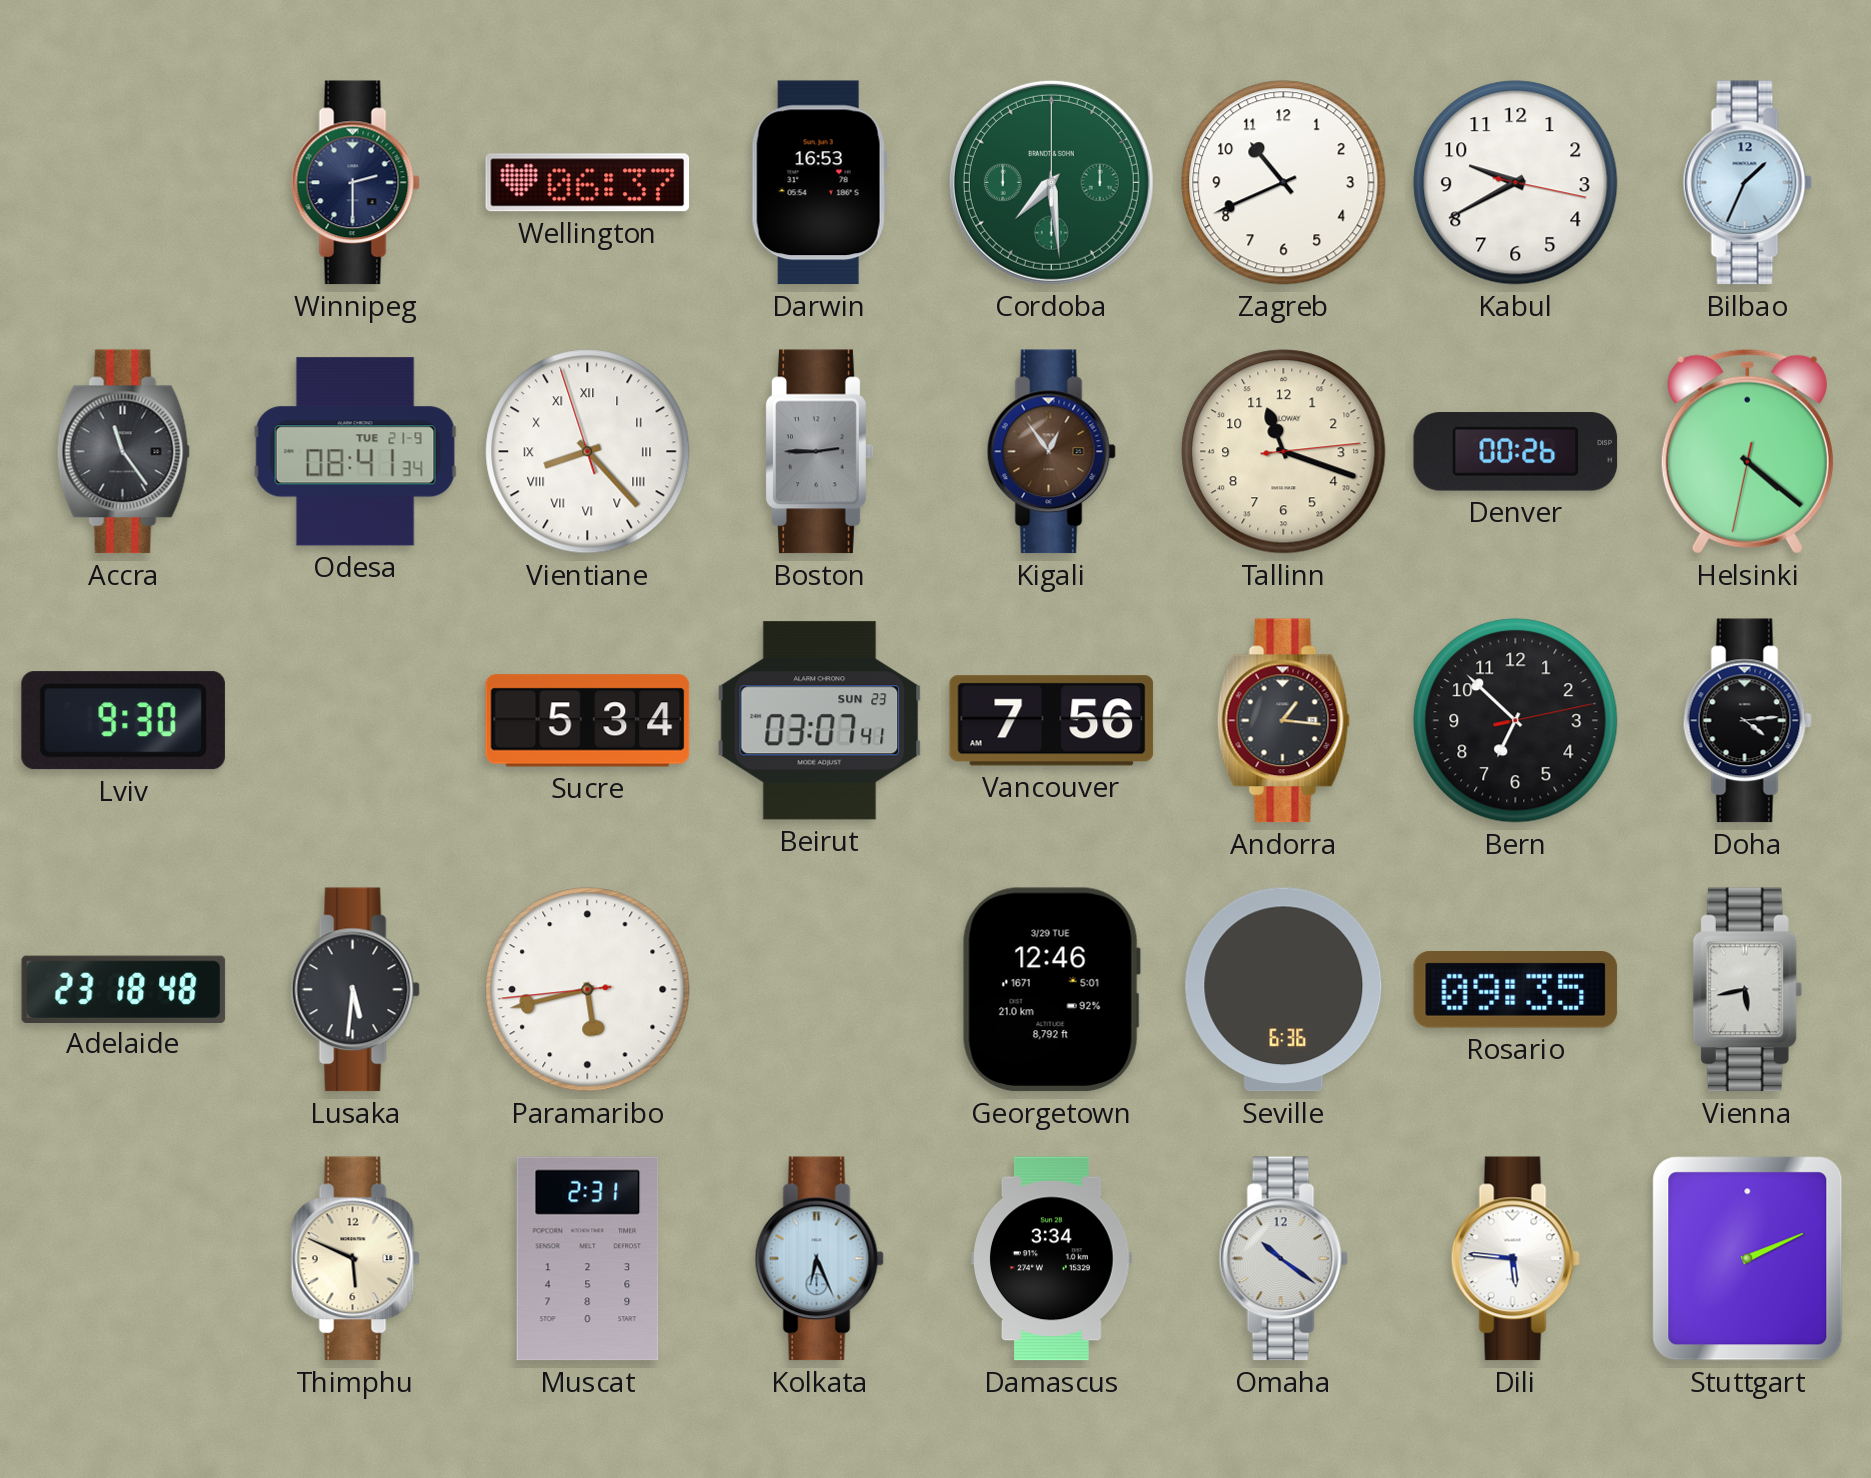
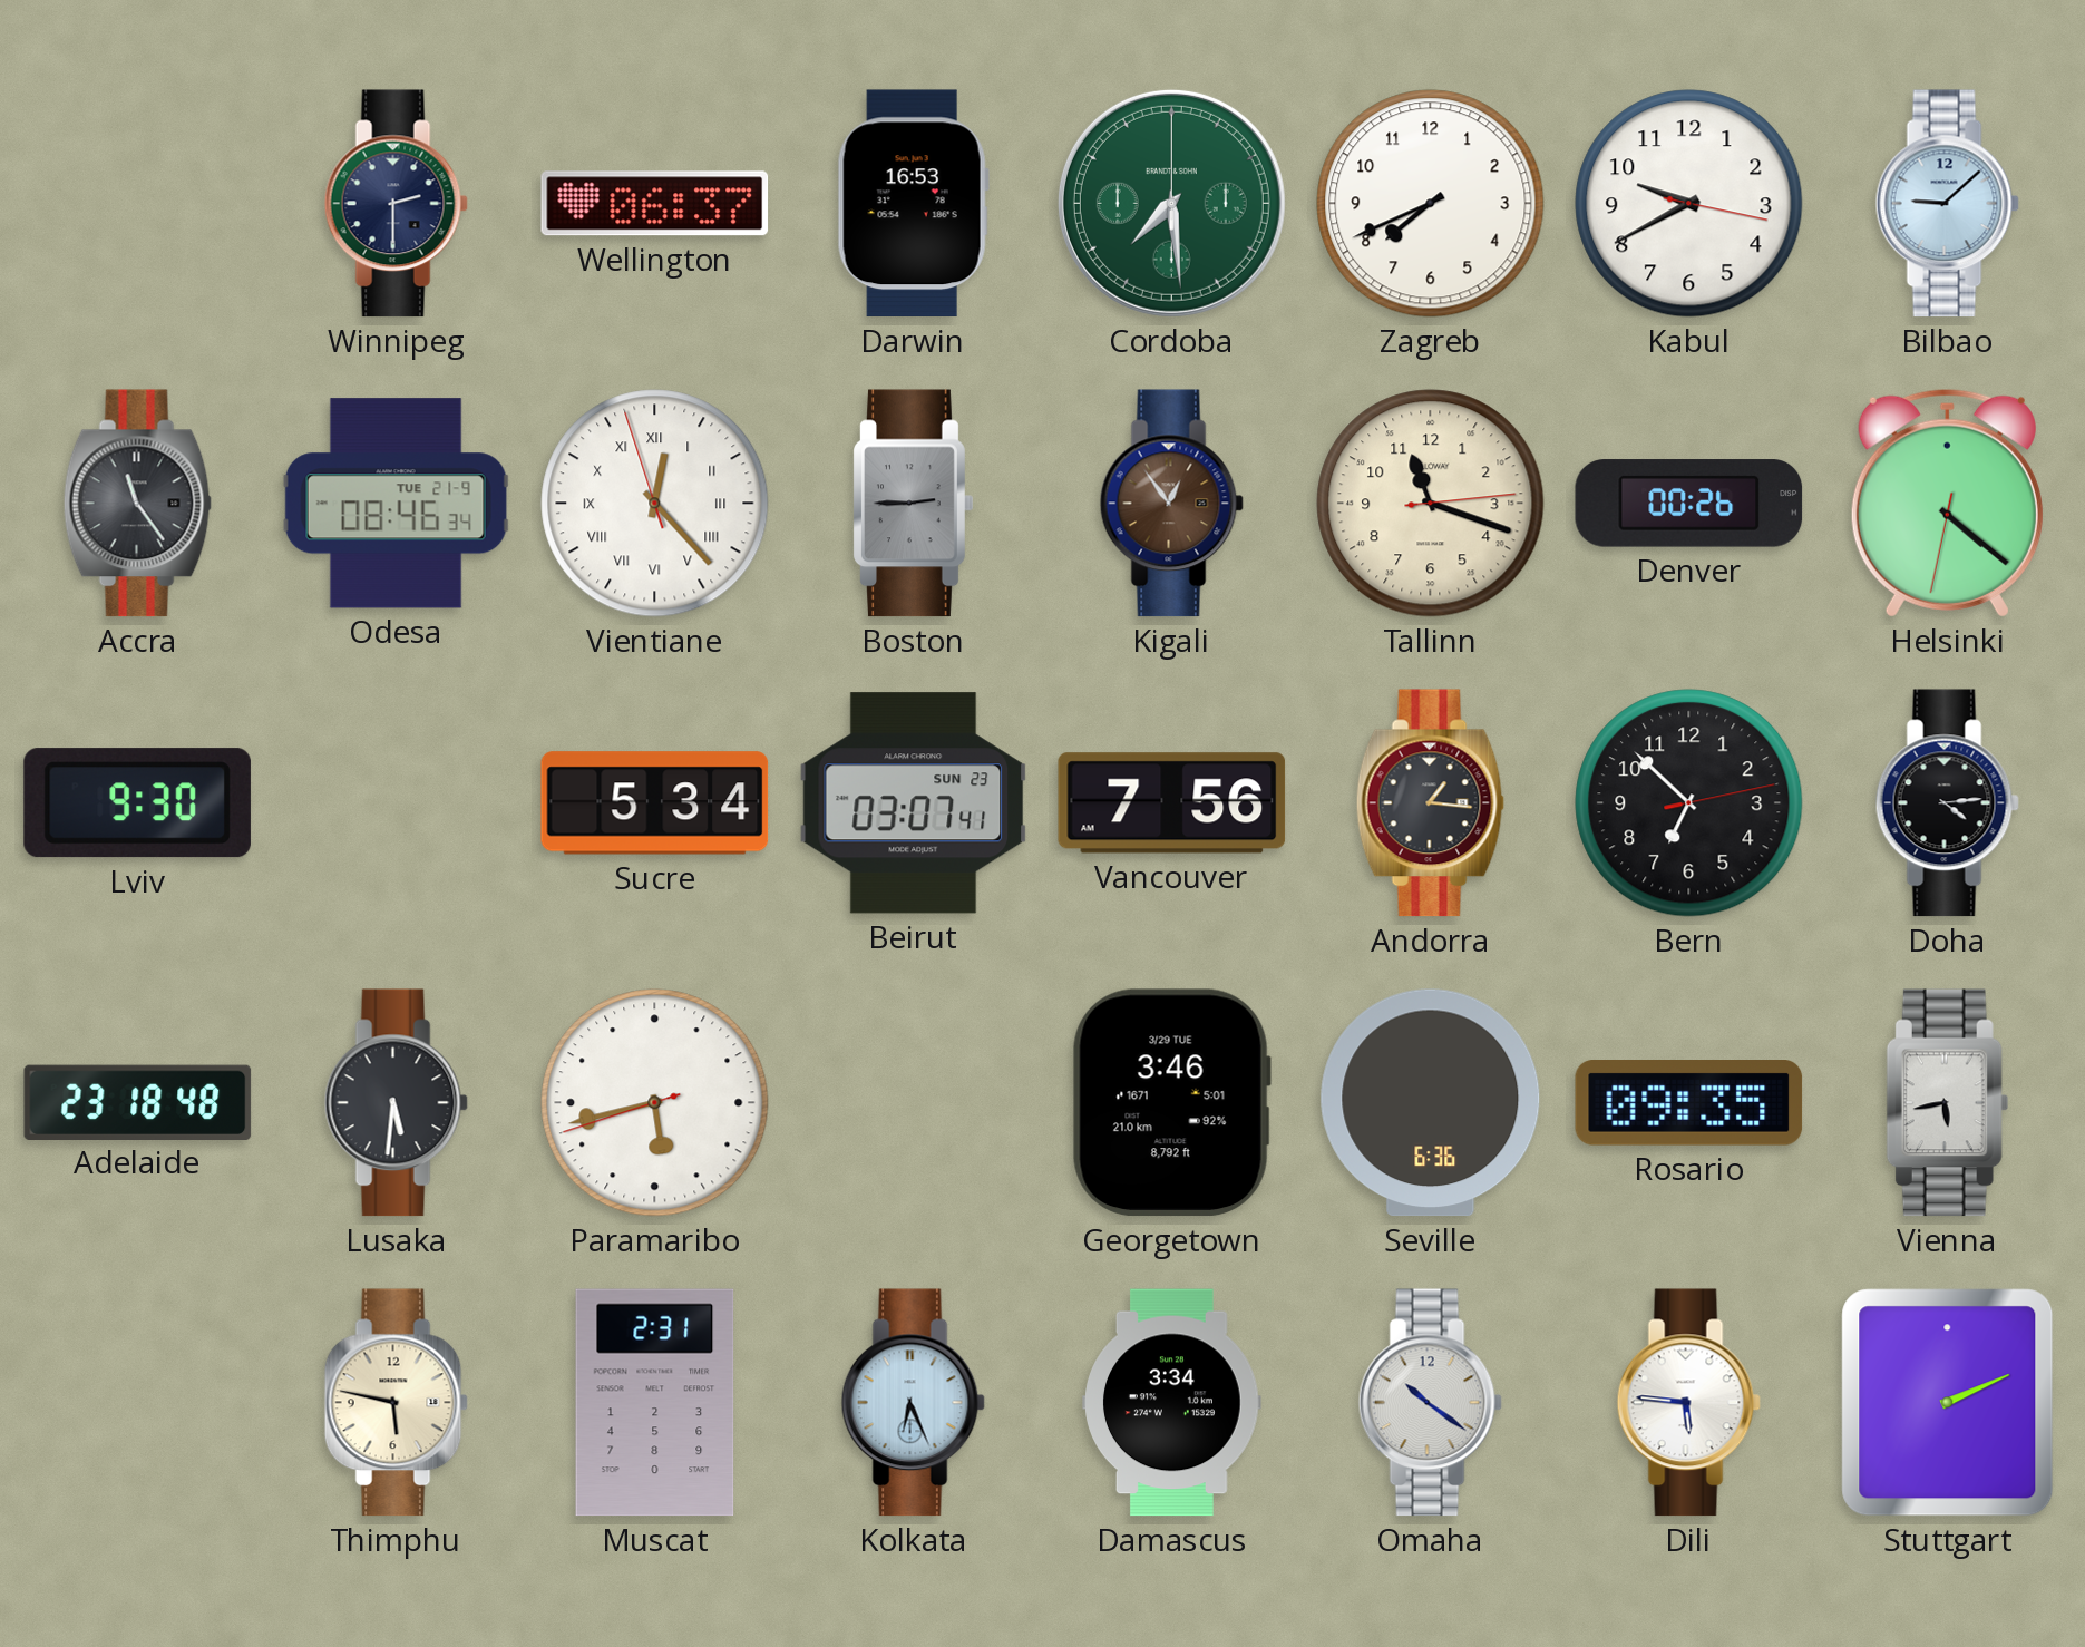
Zagreb: 10:41 -> 7:41 (1431, 204)
Bilbao: 1:34 -> 9:08 (1947, 204)
Odesa: 08:41 -> 08:46 (396, 504)
Vientiane: 8:22 -> 12:22 (655, 504)
Paramaribo: 5:42:44 -> 5:42:42 (655, 1103)
Georgetown: 12:46 -> 3:46 (1171, 1103)
Thimphu: 5:49 -> 5:47 (396, 1403)
